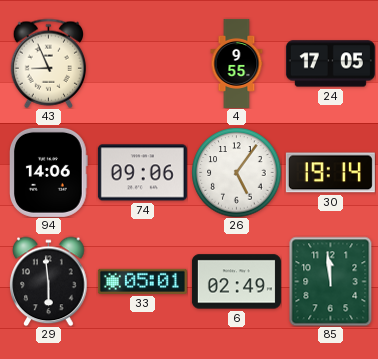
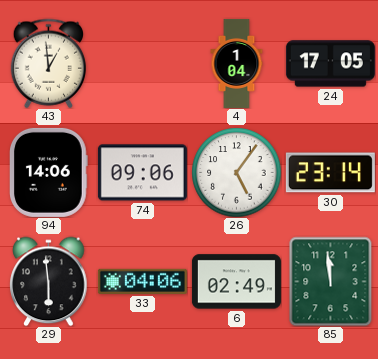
43: 8:56 -> 12:59 (48, 63)
4: 9:55 -> 1:04 (237, 63)
30: 19:14 -> 23:14 (330, 173)
33: 05:01 -> 04:06 (142, 281)
